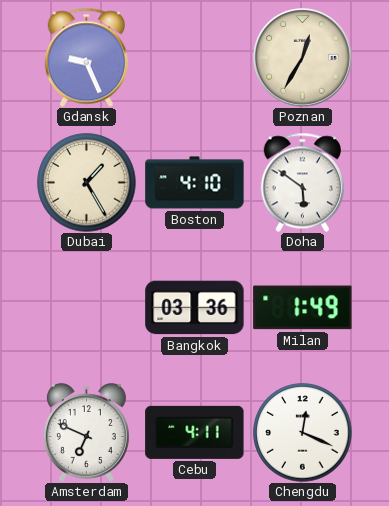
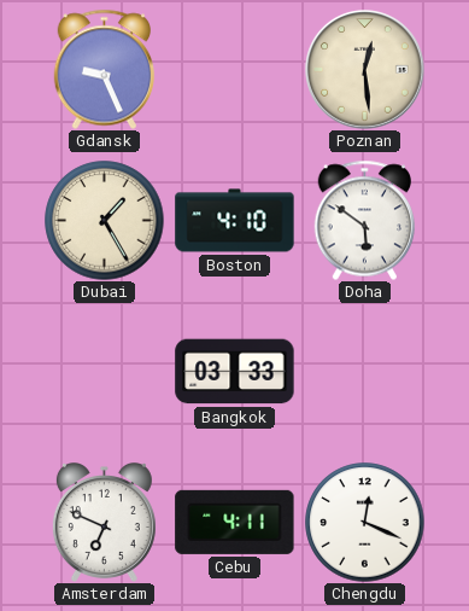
Poznan: 12:35 -> 12:29 (365, 70)
Bangkok: 03:36 -> 03:33 (235, 372)
Milan: 1:49 -> none (303, 308)
